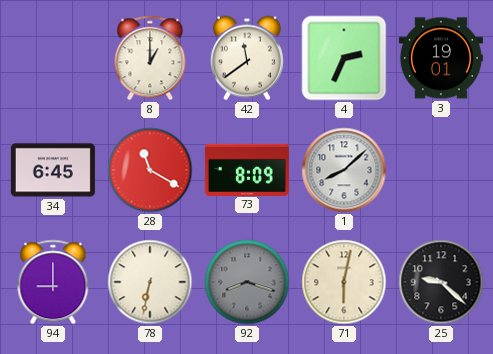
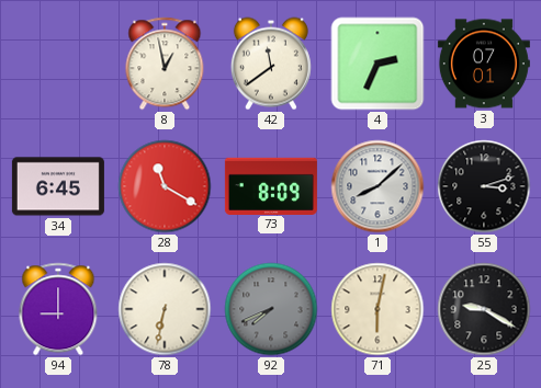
8: 1:00 -> 12:58 (165, 64)
3: 19:01 -> 07:01 (484, 64)
55: none -> 3:12 (484, 186)
92: 8:18 -> 7:41 (271, 309)
25: 9:22 -> 9:20 (484, 309)
